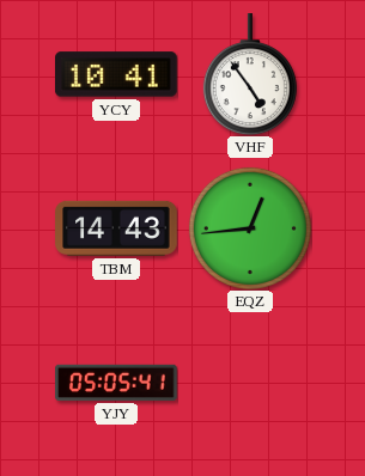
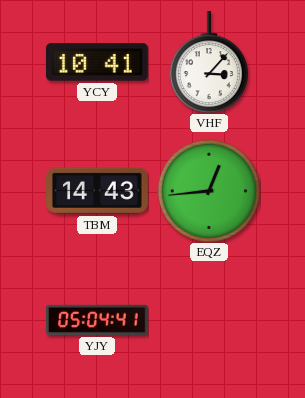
VHF: 4:54 -> 3:07 (209, 62)
YJY: 05:05 -> 05:04 (98, 320)
